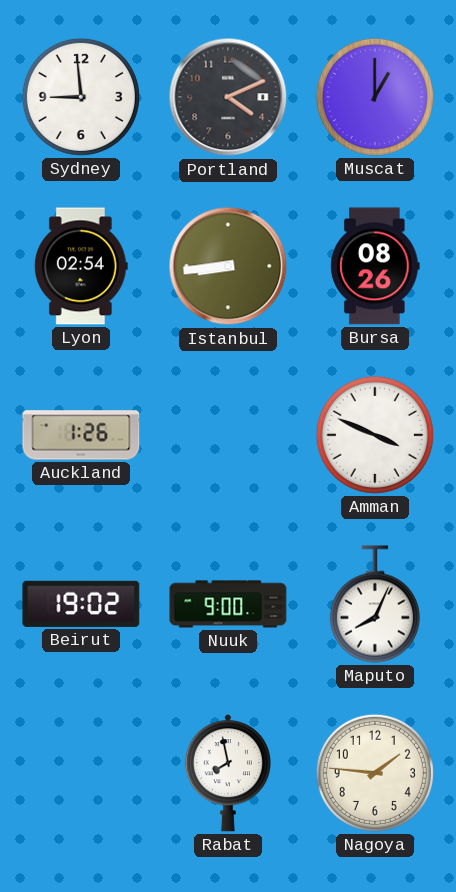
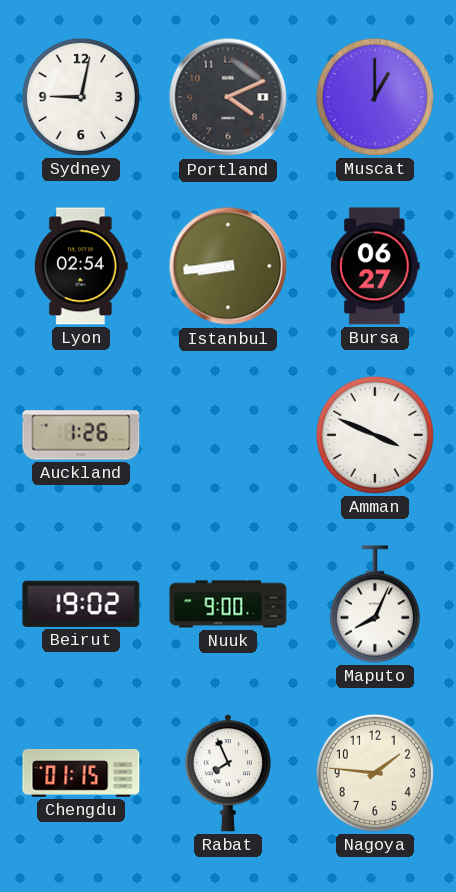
Sydney: 8:59 -> 9:02 (81, 97)
Bursa: 08:26 -> 06:27 (376, 266)
Chengdu: none -> 01:15 (81, 774)
Rabat: 7:58 -> 7:56 (228, 773)
